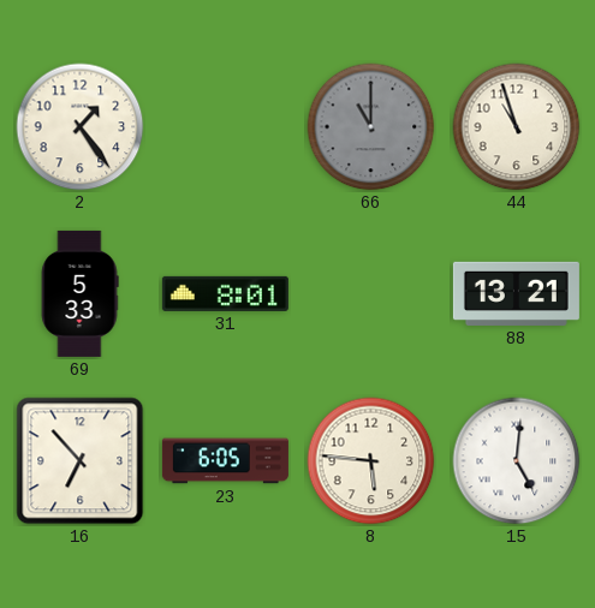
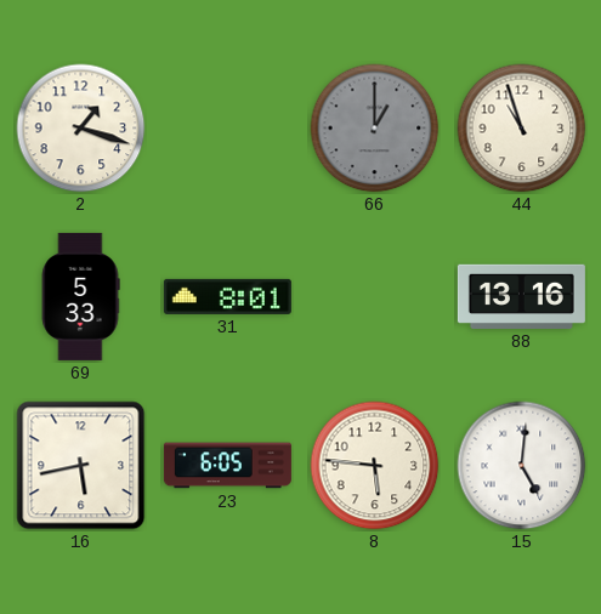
2: 1:24 -> 1:18 (81, 129)
66: 11:00 -> 1:00 (375, 129)
88: 13:21 -> 13:16 (521, 296)
16: 6:53 -> 5:43 (81, 466)
